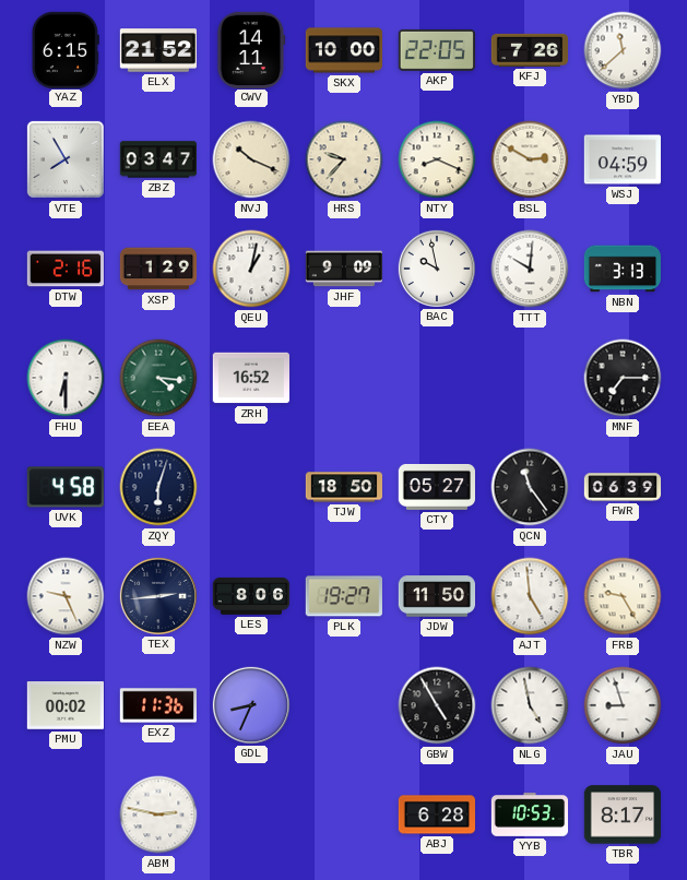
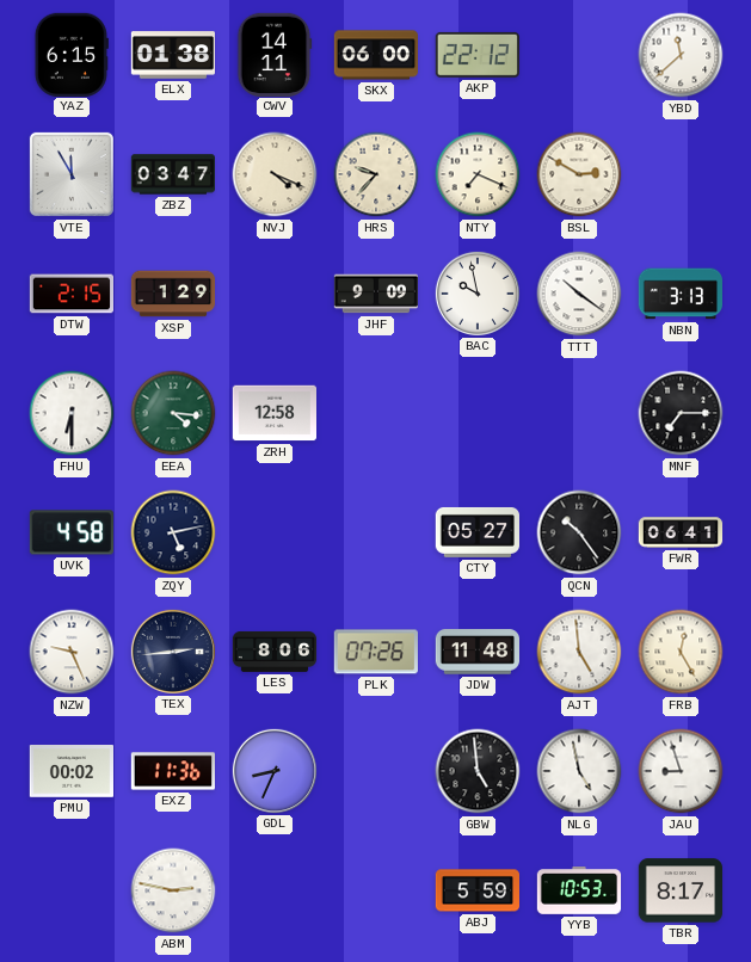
ELX: 21:52 -> 01:38 (172, 55)
SKX: 10:00 -> 06:00 (376, 55)
AKP: 22:05 -> 22:12 (478, 55)
KFJ: 7:26 -> none (529, 50)
VTE: 7:55 -> 11:55 (72, 174)
NVJ: 10:19 -> 4:19 (275, 174)
NTY: 8:19 -> 7:19 (478, 174)
WSJ: 04:59 -> none (621, 159)
DTW: 2:16 -> 2:15 (70, 294)
QEU: 1:02 -> none (251, 269)
TTT: 10:01 -> 10:21 (579, 294)
ZRH: 16:52 -> 12:58 (273, 413)
ZQY: 6:03 -> 5:13 (173, 532)
TJW: 18:50 -> none (344, 487)
QCN: 11:24 -> 10:24 (579, 532)
FWR: 06:39 -> 06:41 (681, 532)
PLK: 19:27 -> 07:26 (376, 652)
JDW: 11:50 -> 11:48 (476, 652)
FRB: 9:25 -> 12:25 (681, 652)
GBW: 4:55 -> 4:59 (478, 771)
ABJ: 6:28 -> 5:59 (476, 890)
